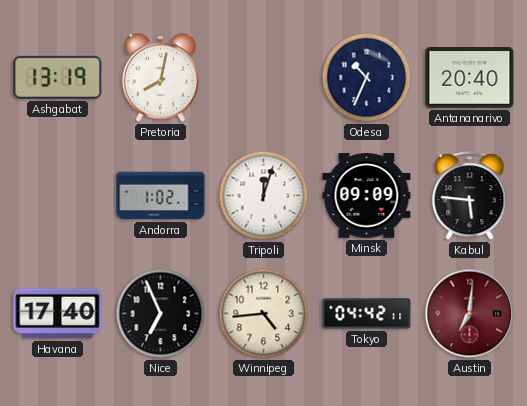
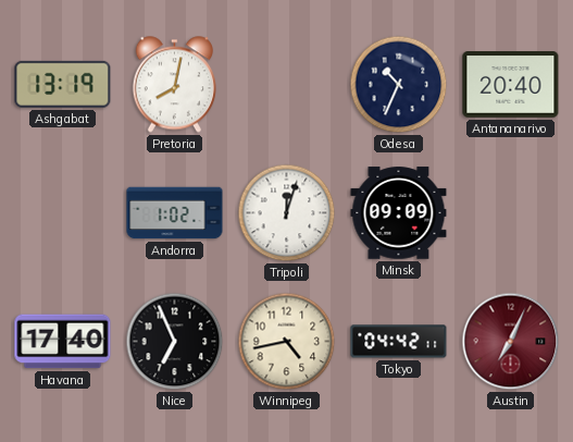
Kabul: 5:46 -> none (470, 196)
Winnipeg: 4:44 -> 4:43 (287, 342)
Austin: 7:01 -> 7:04 (511, 342)
